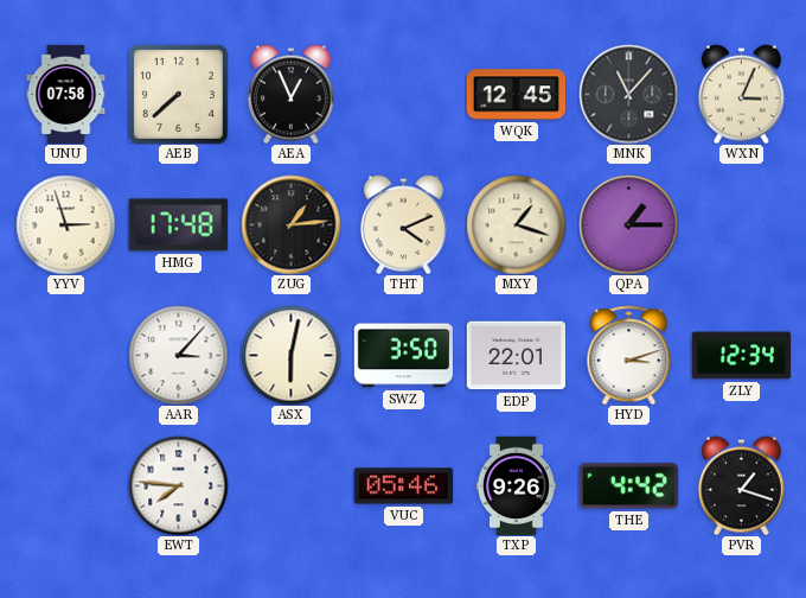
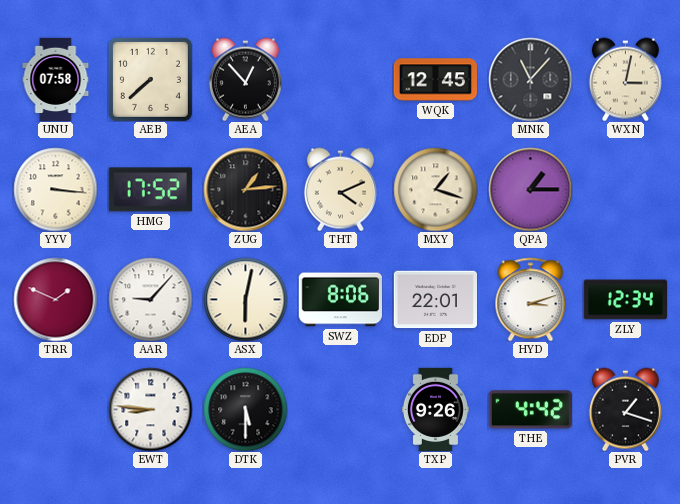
AEA: 12:56 -> 12:53 (245, 79)
WXN: 3:04 -> 3:02 (625, 79)
YYV: 2:57 -> 3:16 (55, 189)
HMG: 17:48 -> 17:52 (150, 190)
TRR: none -> 1:49 (55, 299)
AAR: 3:07 -> 9:07 (150, 299)
SWZ: 3:50 -> 8:06 (340, 300)
EWT: 7:46 -> 8:46 (150, 409)
DTK: none -> 5:30 (245, 409)
VUC: 05:46 -> none (403, 486)
